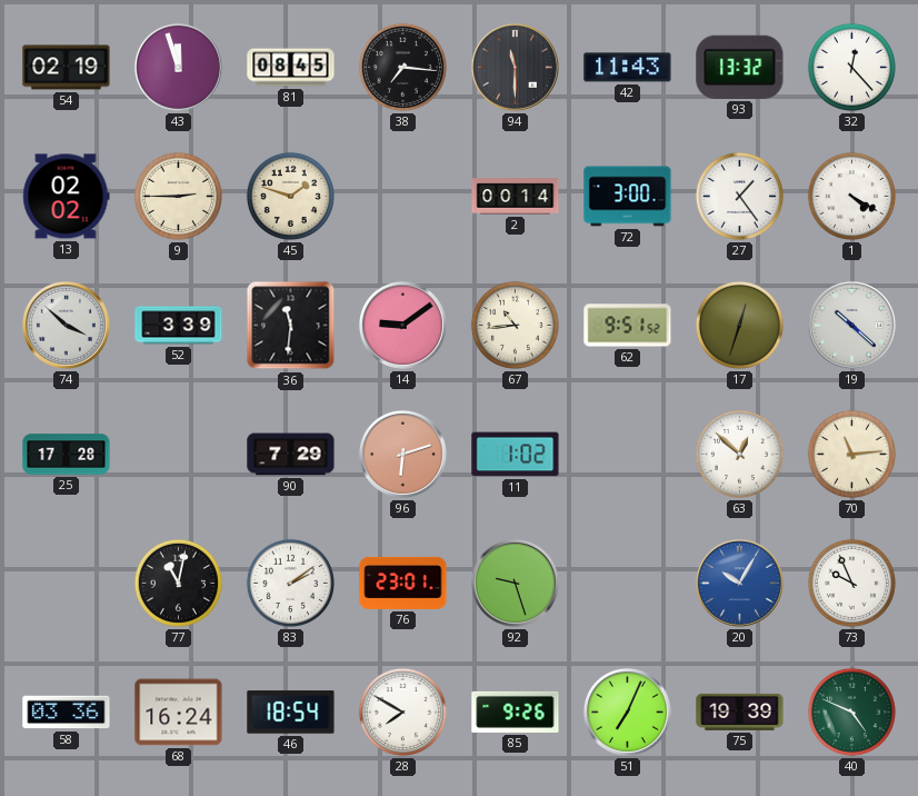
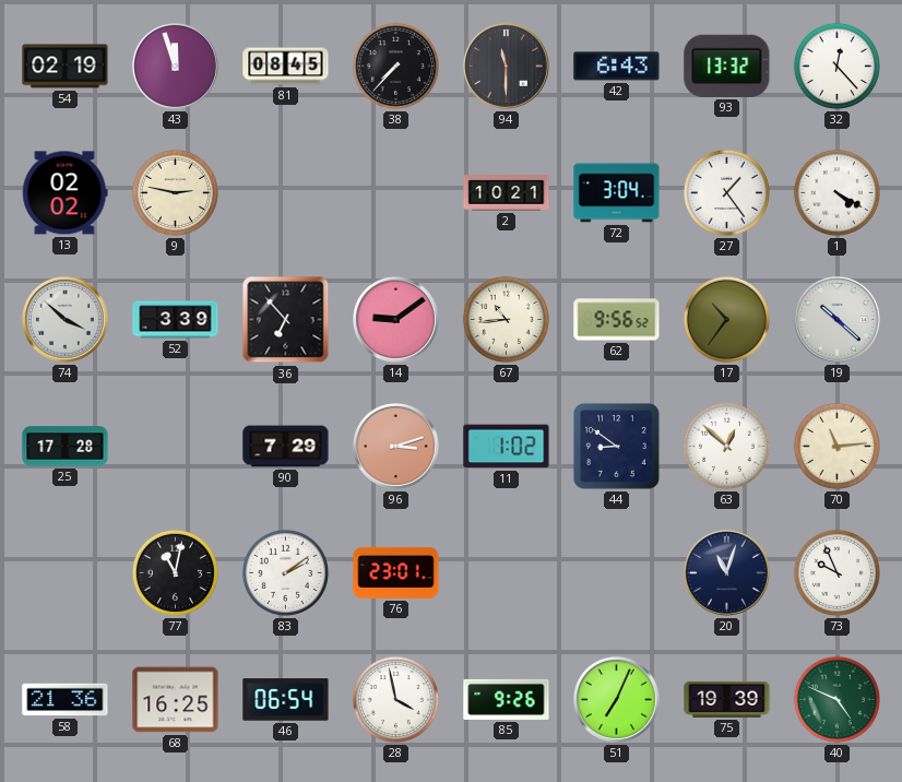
38: 7:16 -> 7:37 (395, 66)
42: 11:43 -> 6:43 (617, 67)
9: 2:45 -> 2:47 (175, 192)
45: 1:48 -> none (290, 196)
2: 00:14 -> 10:21 (507, 193)
72: 3:00 -> 3:04 (617, 193)
36: 11:31 -> 6:53 (286, 320)
62: 9:51 -> 9:56 (617, 320)
17: 12:33 -> 10:36 (726, 319)
96: 6:12 -> 3:12 (395, 446)
44: none -> 8:51 (617, 447)
92: 9:27 -> none (515, 583)
20: 10:05 -> 11:03 (726, 572)
20 dial: blue -> navy (726, 572)
58: 03:36 -> 21:36 (66, 700)
68: 16:24 -> 16:25 (176, 700)
46: 18:54 -> 06:54 (286, 700)
28: 7:50 -> 3:58 (395, 699)
